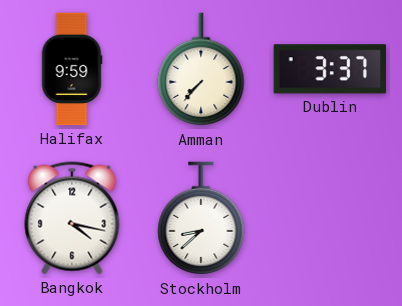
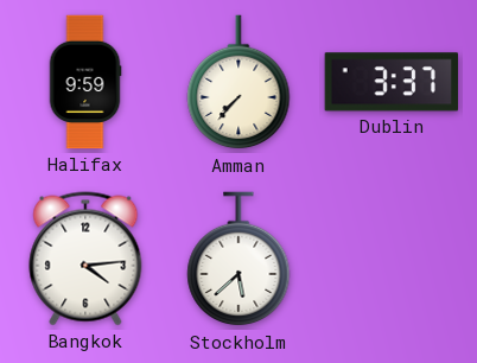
Bangkok: 4:17 -> 4:14 (85, 259)
Stockholm: 8:38 -> 5:38 (238, 260)
